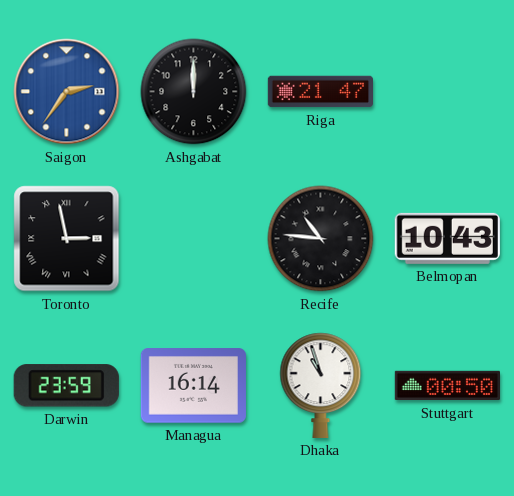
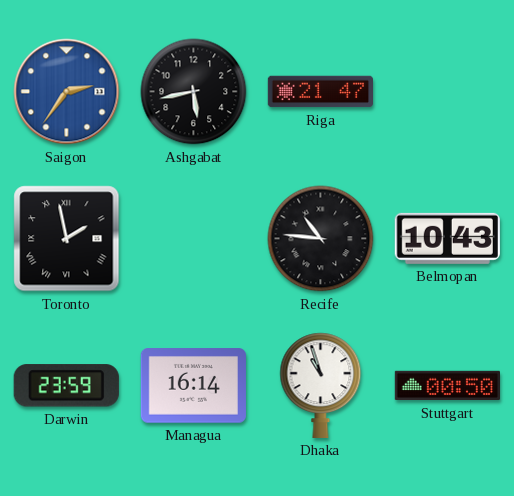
Ashgabat: 12:00 -> 5:43 (194, 92)
Toronto: 2:58 -> 1:58 (67, 239)
